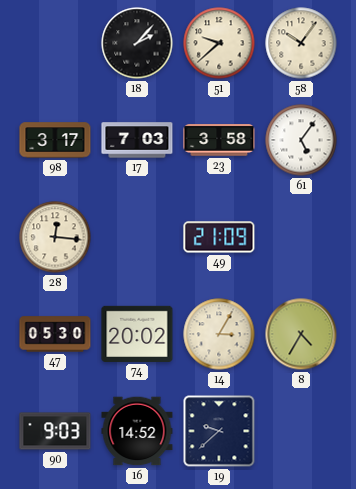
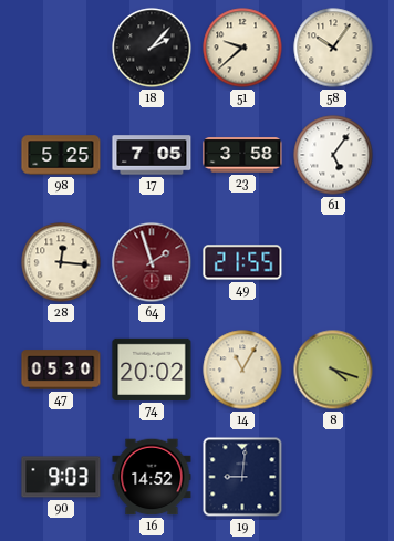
98: 3:17 -> 5:25 (61, 155)
17: 7:03 -> 7:05 (152, 155)
64: none -> 1:57 (152, 262)
49: 21:09 -> 21:55 (242, 262)
14: 3:05 -> 11:05 (242, 370)
8: 4:35 -> 4:18 (333, 370)
19: 9:38 -> 9:01 (242, 477)
